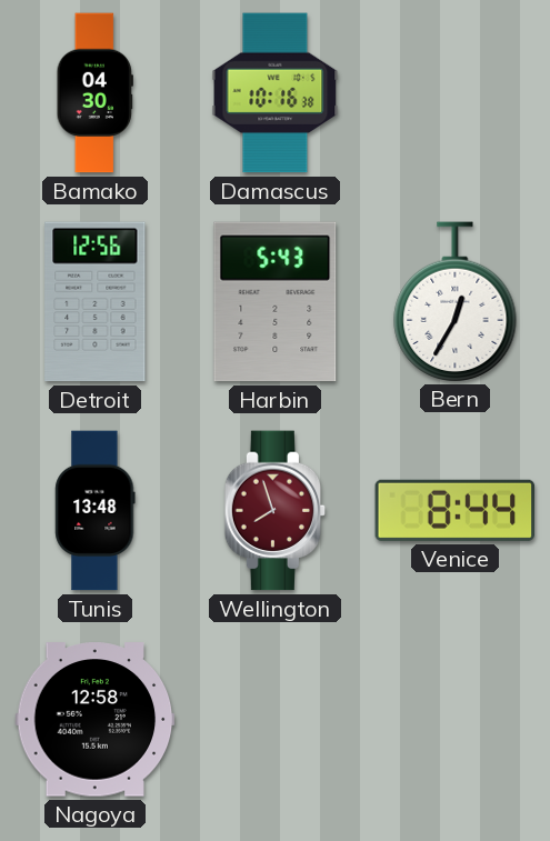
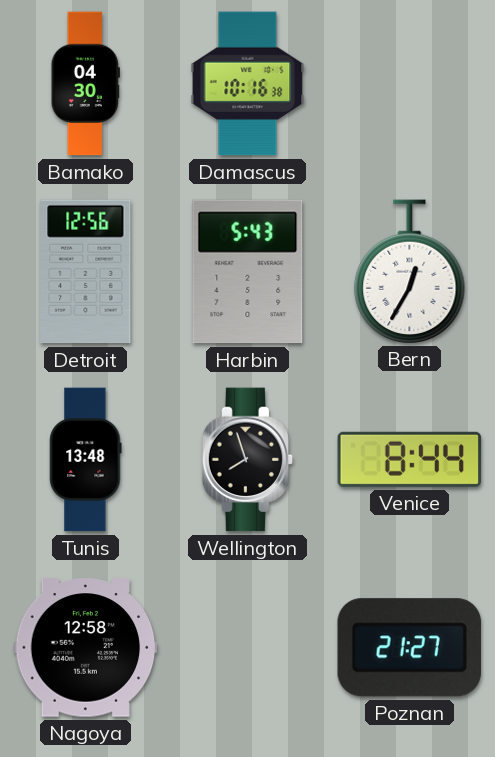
Wellington dial: burgundy -> black (248, 460)
Poznan: none -> 21:27 (409, 648)
